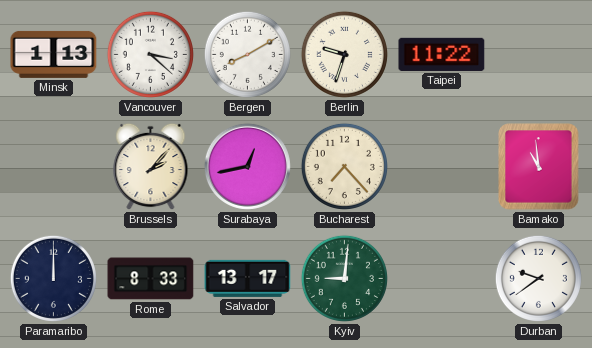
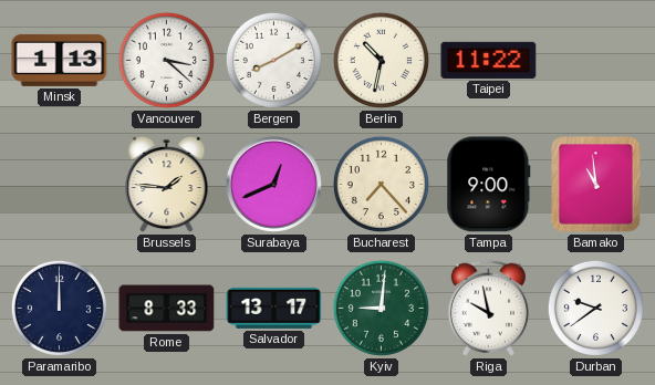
Berlin: 9:33 -> 10:32 (381, 60)
Brussels: 2:07 -> 1:46 (167, 185)
Surabaya: 12:43 -> 12:41 (273, 184)
Tampa: none -> 9:00 (489, 185)
Riga: none -> 9:58 (488, 308)
